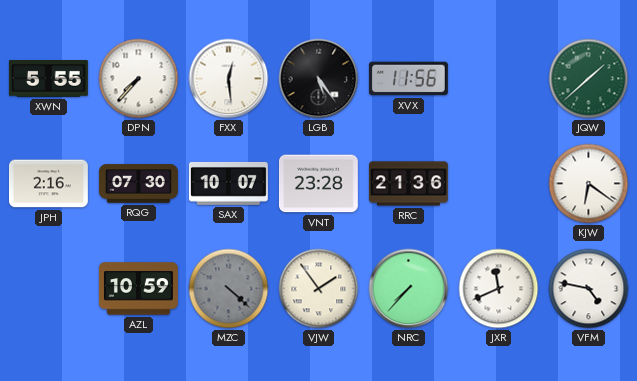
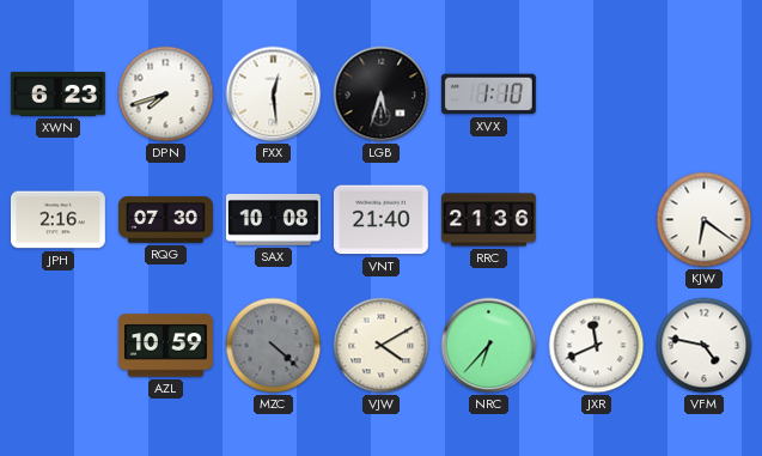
XWN: 5:55 -> 6:23 (57, 95)
DPN: 7:37 -> 7:42 (166, 95)
LGB: 5:24 -> 5:33 (382, 95)
XVX: 11:56 -> 1:10 (488, 95)
JQW: 1:38 -> none (589, 79)
SAX: 10:07 -> 10:08 (273, 219)
VNT: 23:28 -> 21:40 (380, 220)
VJW: 1:54 -> 4:10 (382, 346)
NRC: 7:37 -> 6:37 (489, 346)
